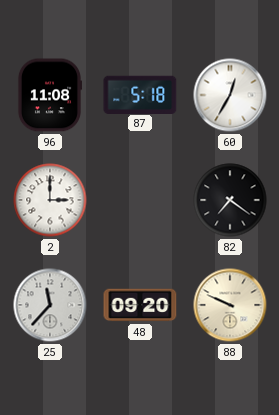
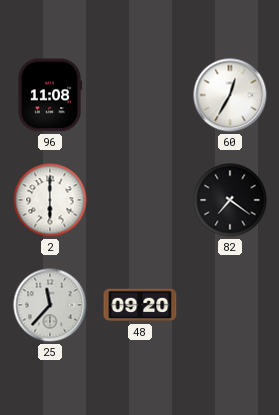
87: 5:18 -> none (140, 94)
2: 3:00 -> 6:00 (50, 200)
88: 9:49 -> none (230, 305)
